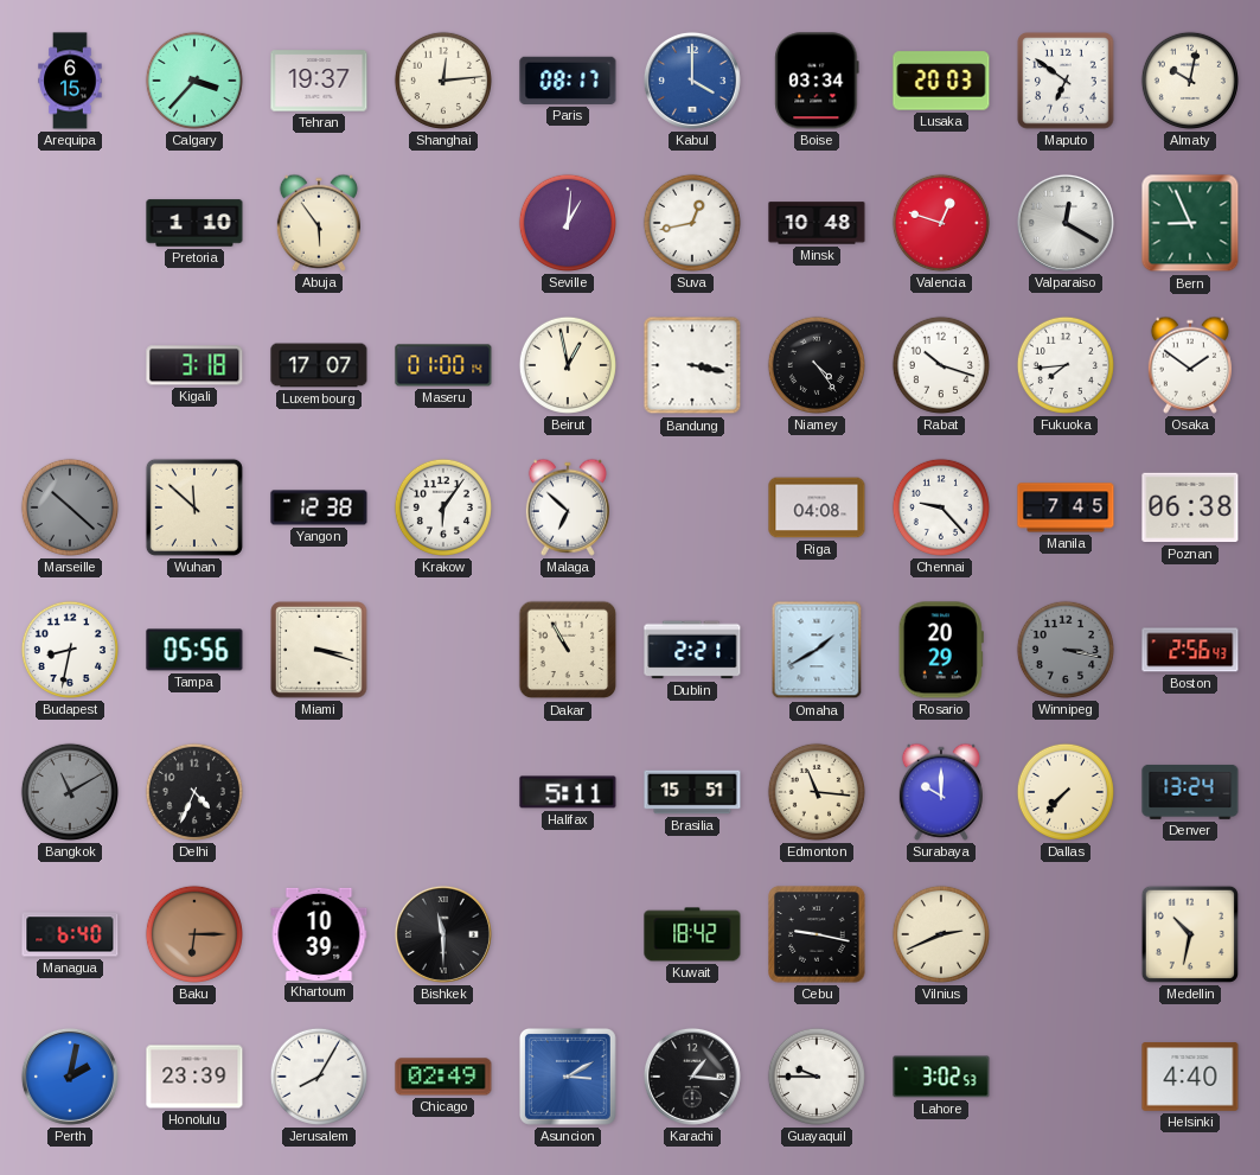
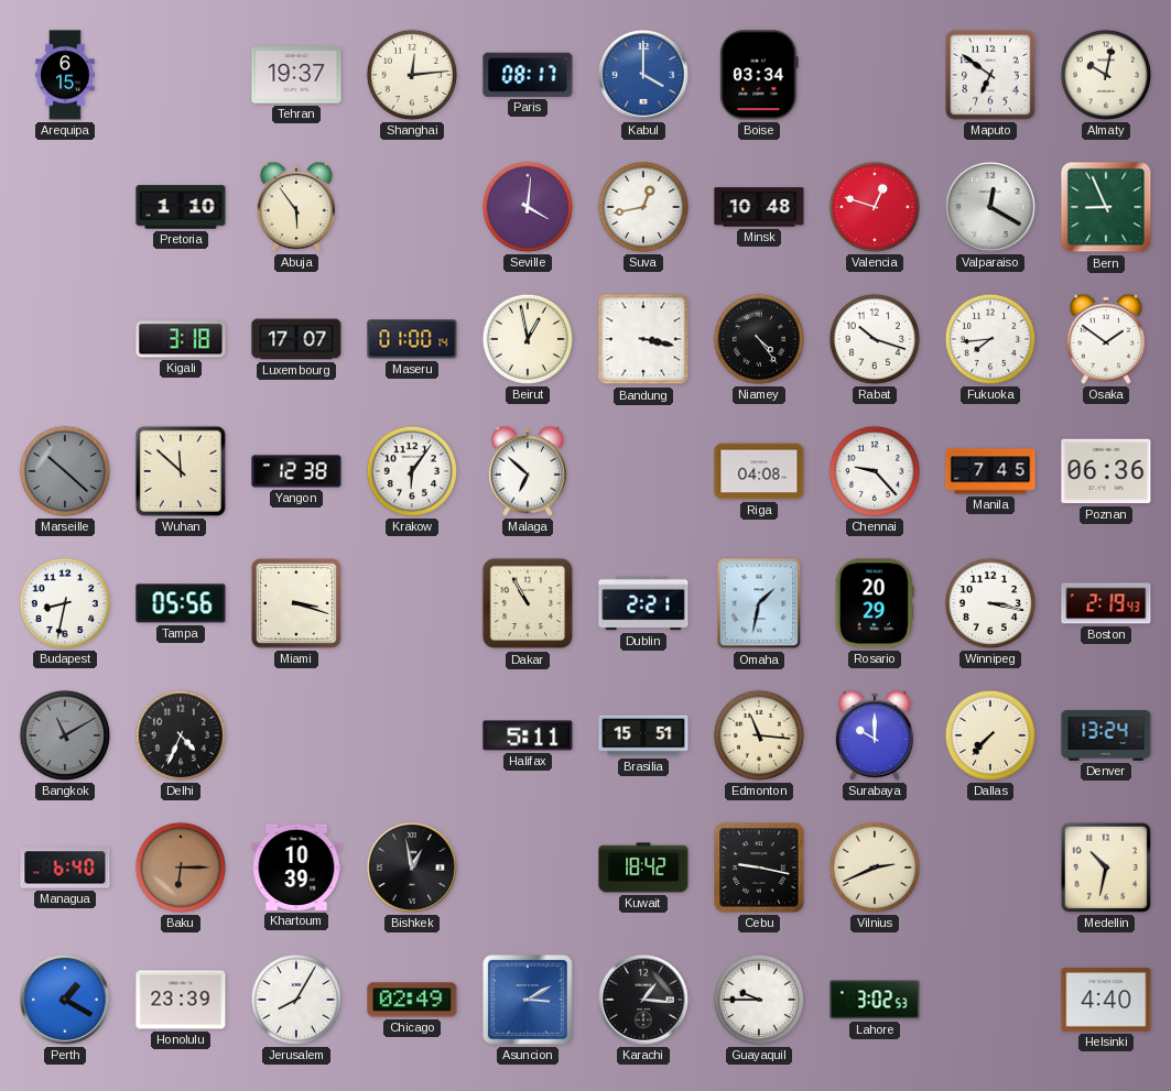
Calgary: 3:37 -> none (194, 81)
Lusaka: 20:03 -> none (941, 81)
Seville: 1:01 -> 4:01 (528, 207)
Poznan: 06:38 -> 06:36 (1106, 471)
Omaha: 1:40 -> 1:32 (759, 603)
Winnipeg dial: grey -> white (990, 603)
Boston: 2:56 -> 2:19 (1106, 603)
Bishkek: 11:30 -> 12:58 (412, 868)
Perth: 2:02 -> 1:20 (65, 1000)
